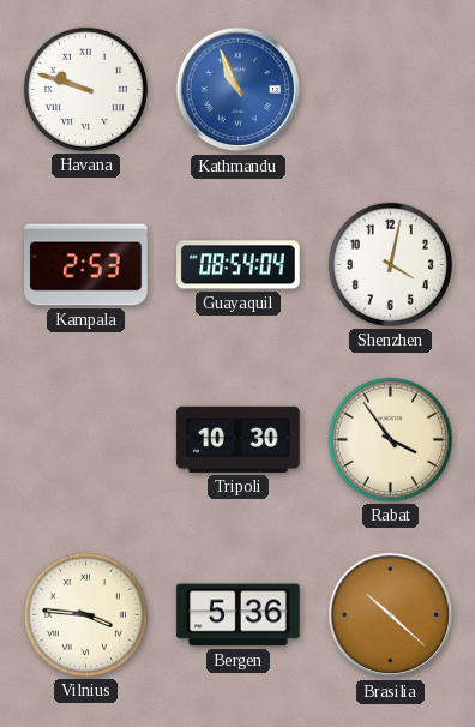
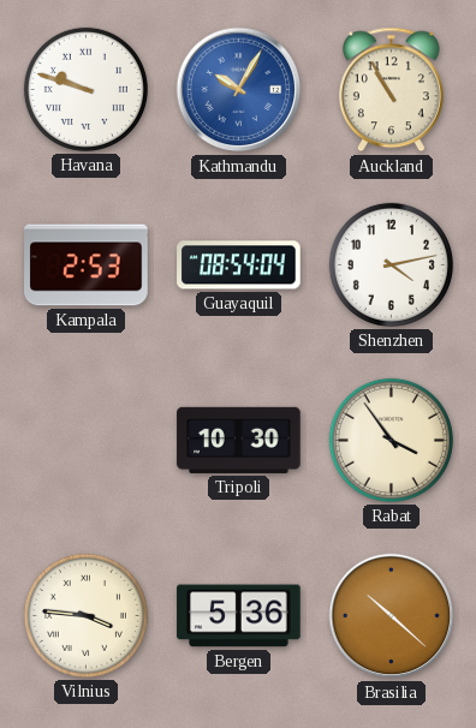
Kathmandu: 10:56 -> 10:05 (239, 90)
Auckland: none -> 10:55 (391, 90)
Shenzhen: 4:02 -> 4:13 (391, 264)
